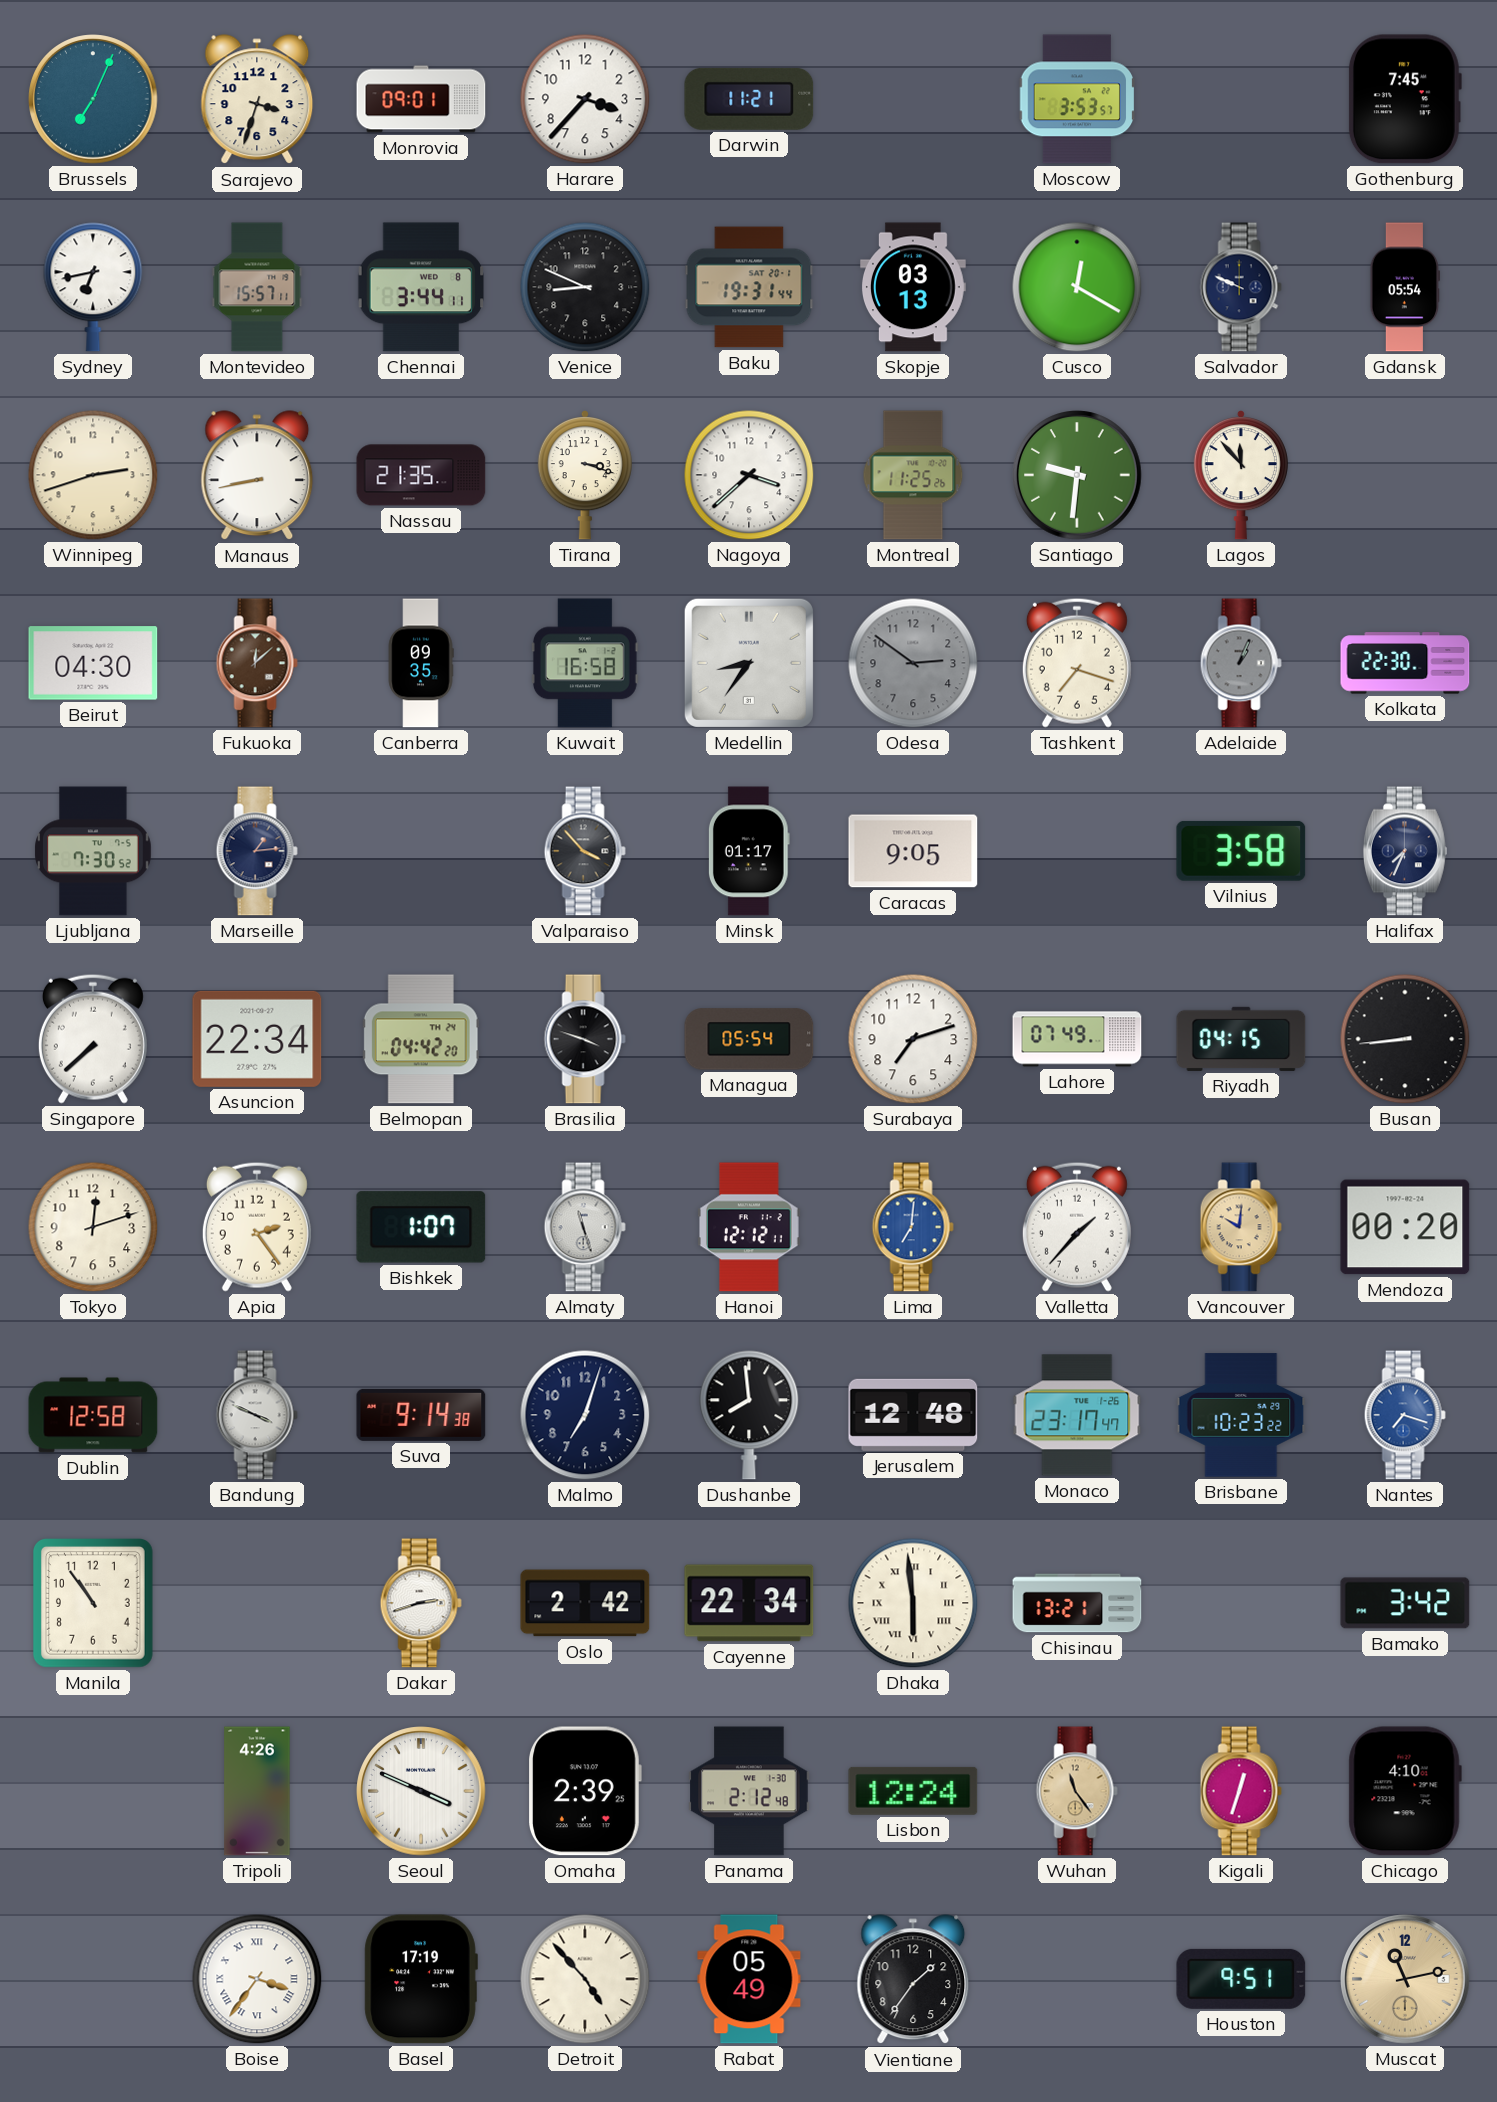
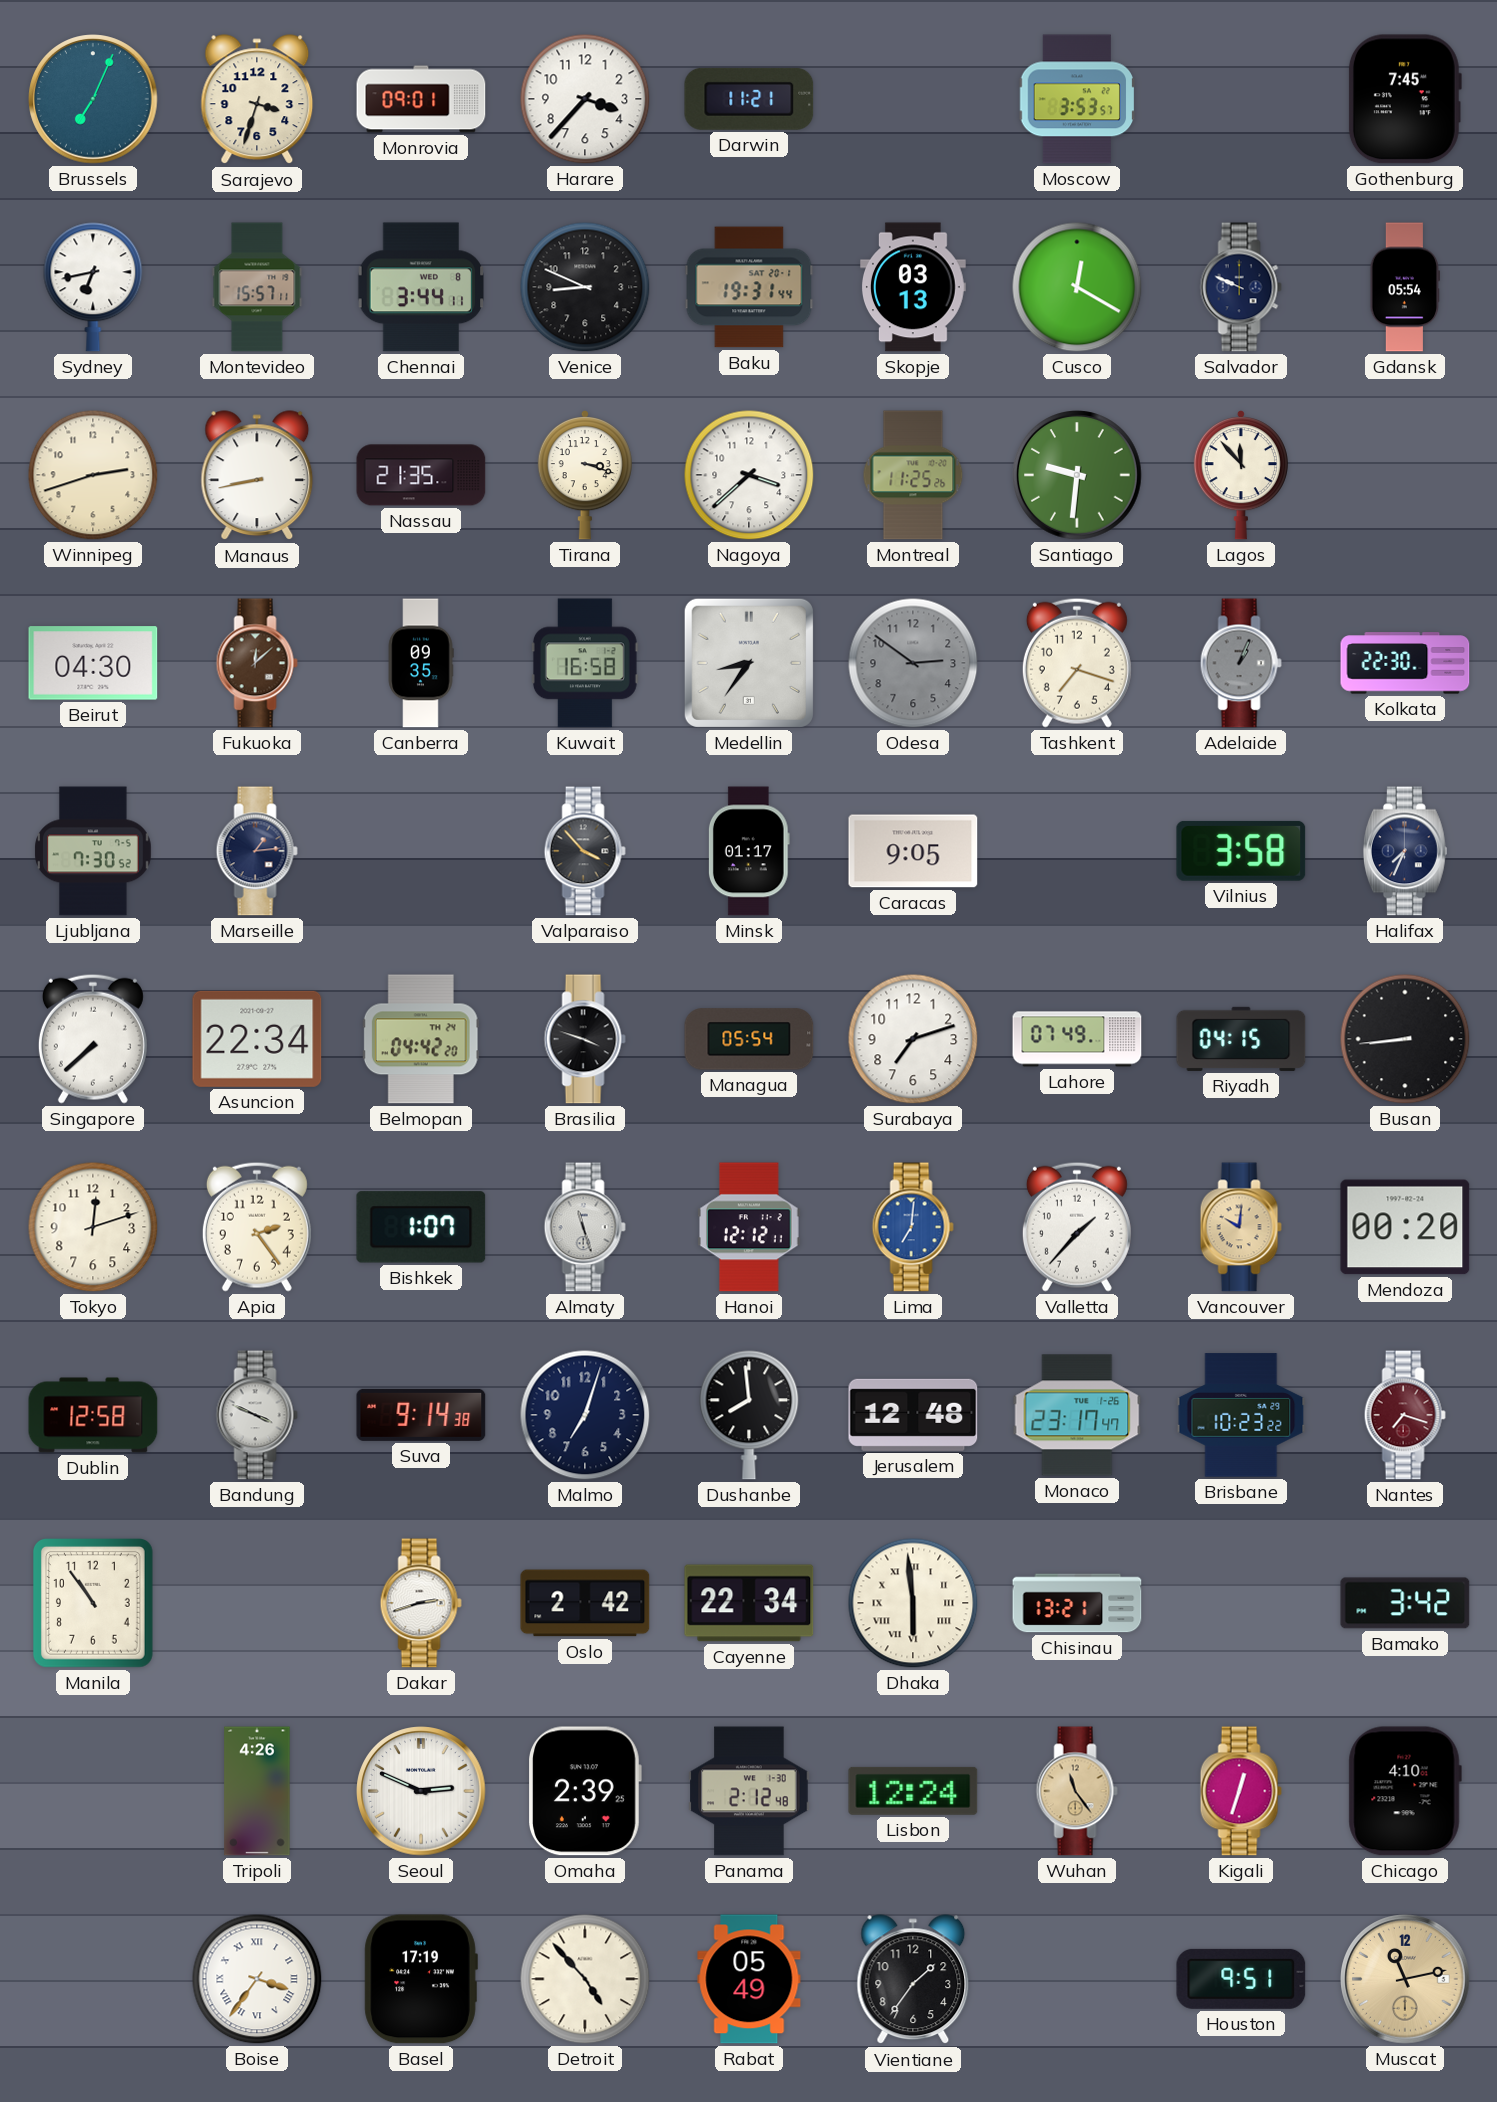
Nantes dial: blue -> burgundy (1405, 1415)
Seoul: 3:49 -> 2:49 (421, 1791)
